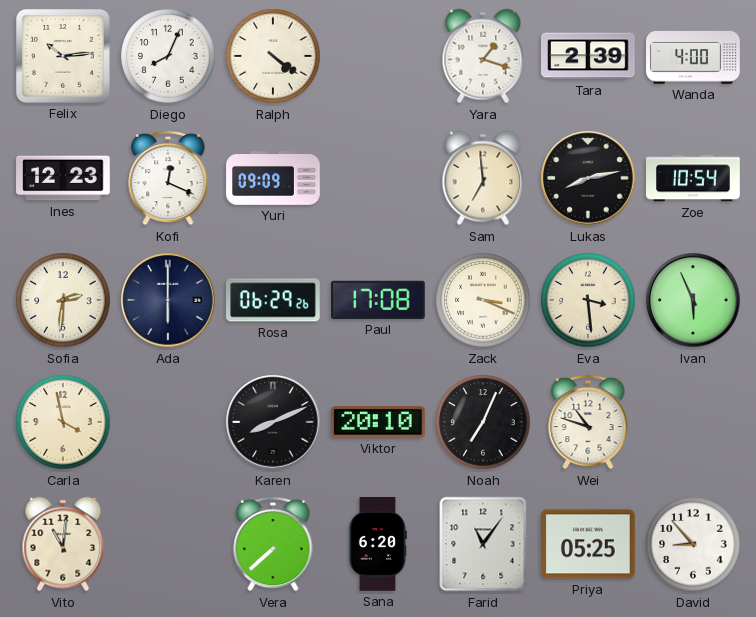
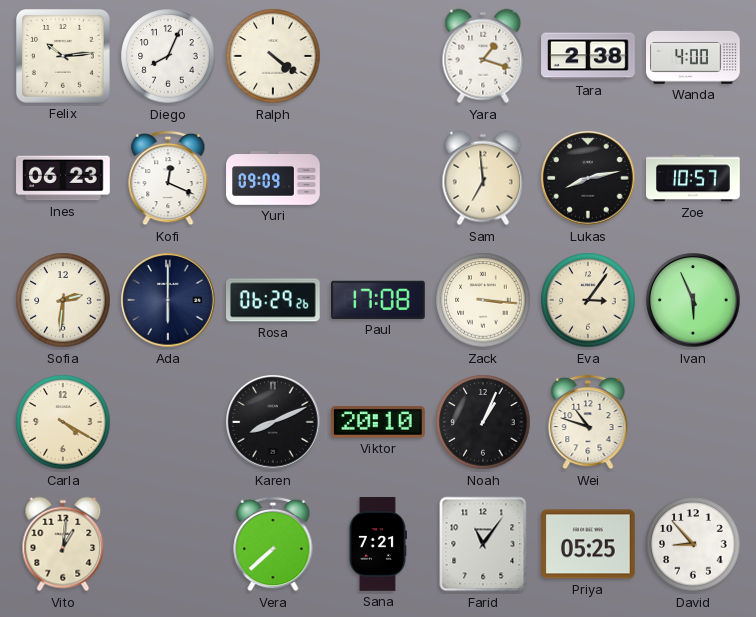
Tara: 2:39 -> 2:38 (588, 56)
Ines: 12:23 -> 06:23 (63, 178)
Zoe: 10:54 -> 10:57 (693, 178)
Zack: 3:19 -> 3:16 (483, 300)
Eva: 3:29 -> 3:06 (588, 300)
Carla: 3:58 -> 4:20 (63, 422)
Noah: 7:04 -> 1:04 (483, 422)
Vito: 11:01 -> 1:01 (63, 544)
Sana: 6:20 -> 7:21 (377, 544)
